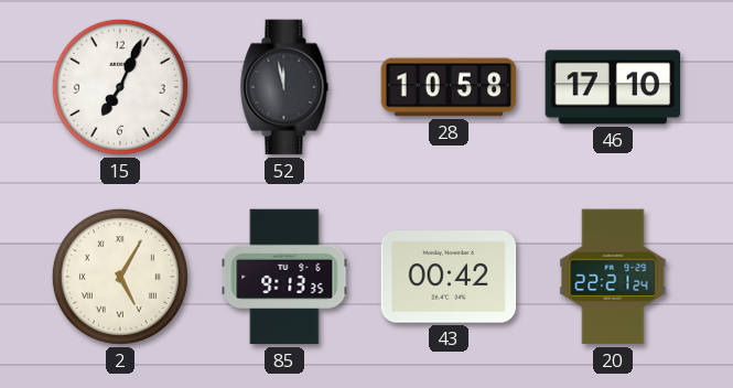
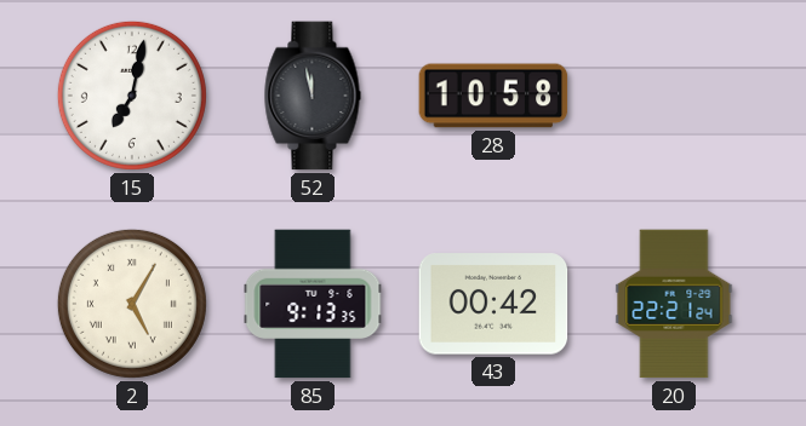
15: 7:04 -> 7:02 (132, 96)
46: 17:10 -> none (613, 87)
